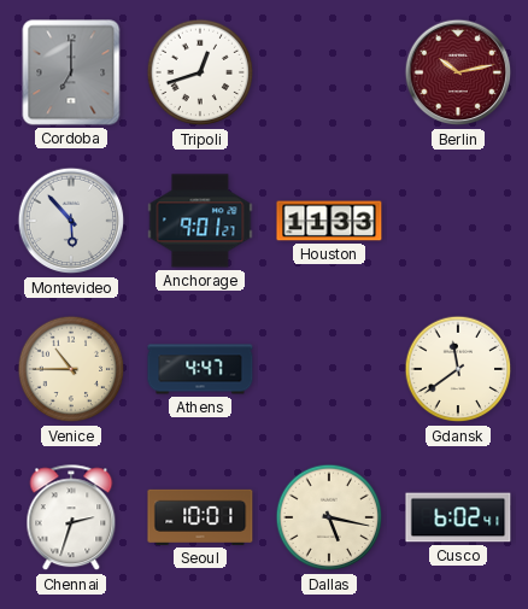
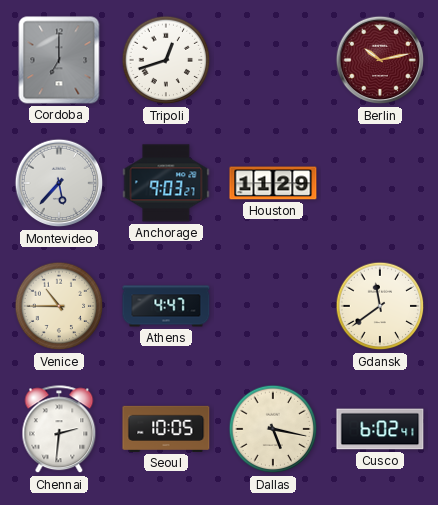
Montevideo: 5:53 -> 5:37 (59, 183)
Anchorage: 9:01 -> 9:03 (166, 183)
Houston: 11:33 -> 11:29 (273, 183)
Chennai: 2:33 -> 2:31 (59, 430)
Seoul: 10:01 -> 10:05 (166, 429)
